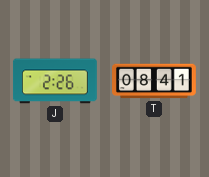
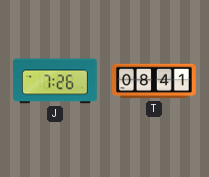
J: 2:26 -> 7:26 (55, 81)
